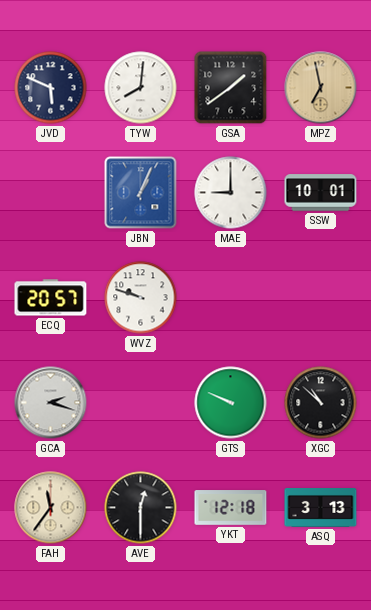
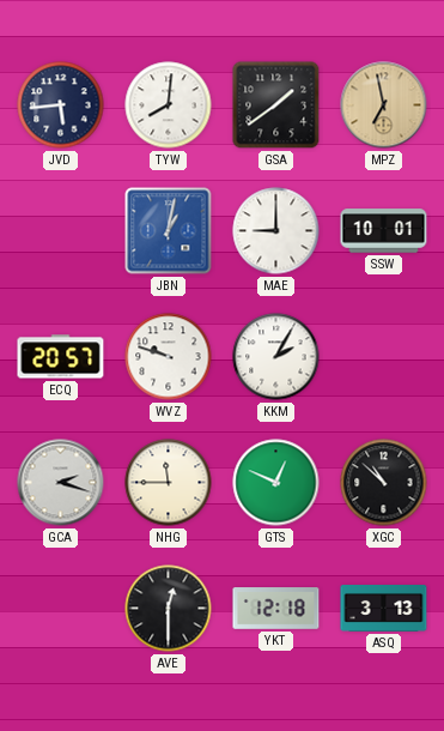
JVD: 5:49 -> 5:44 (61, 105)
JBN: 1:04 -> 1:02 (169, 231)
KKM: none -> 2:05 (276, 357)
NHG: none -> 11:45 (169, 483)
GTS: 9:49 -> 12:49 (276, 483)
FAH: 11:36 -> none (51, 508)
